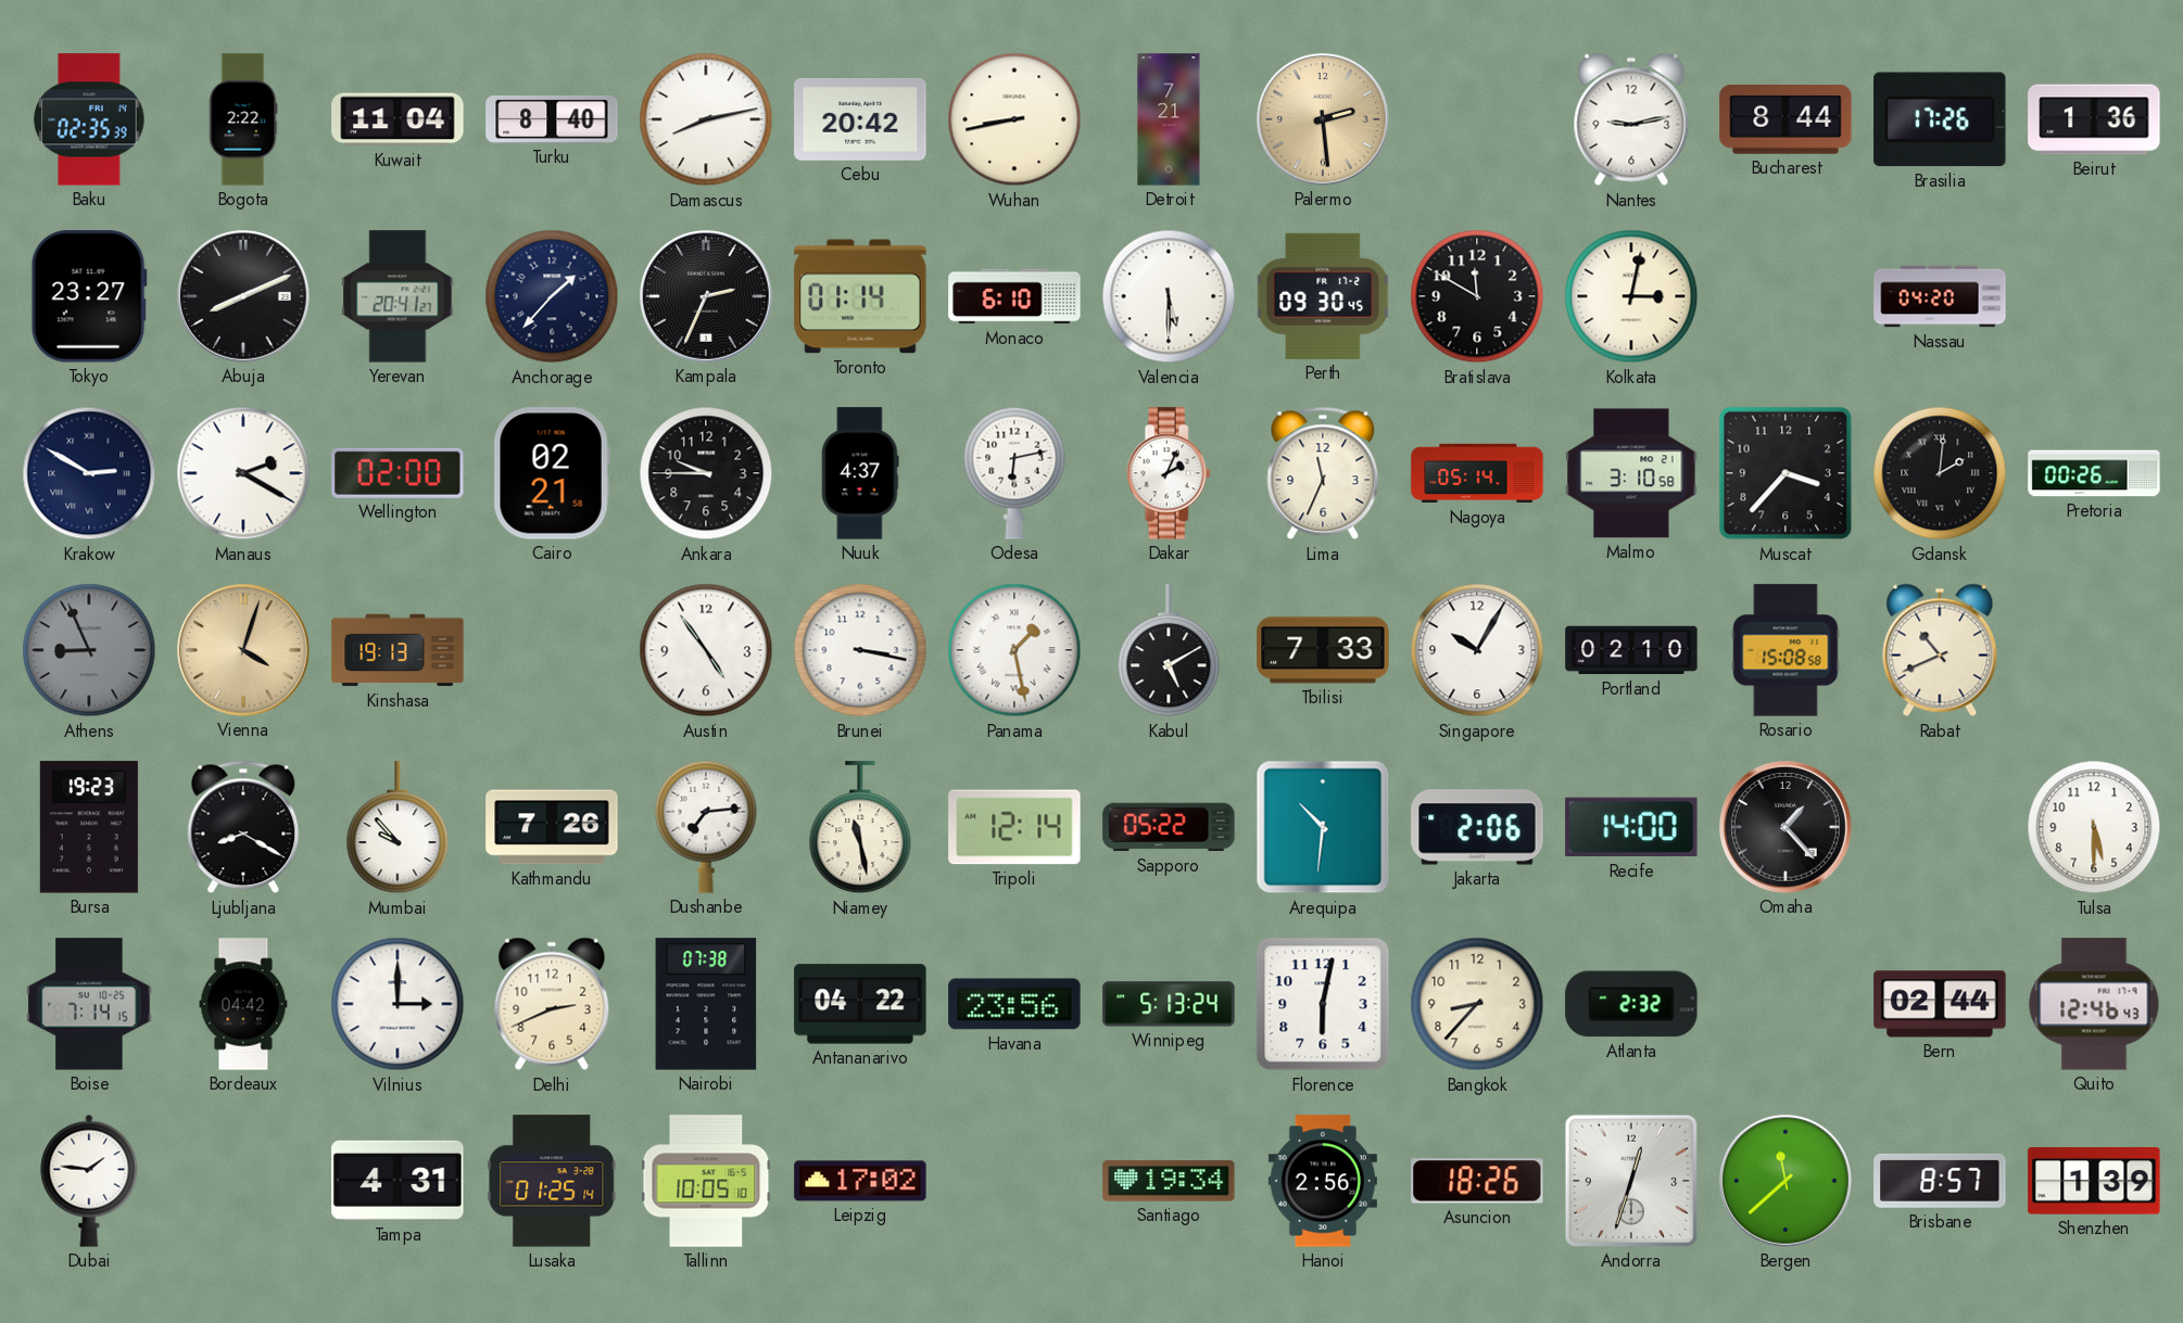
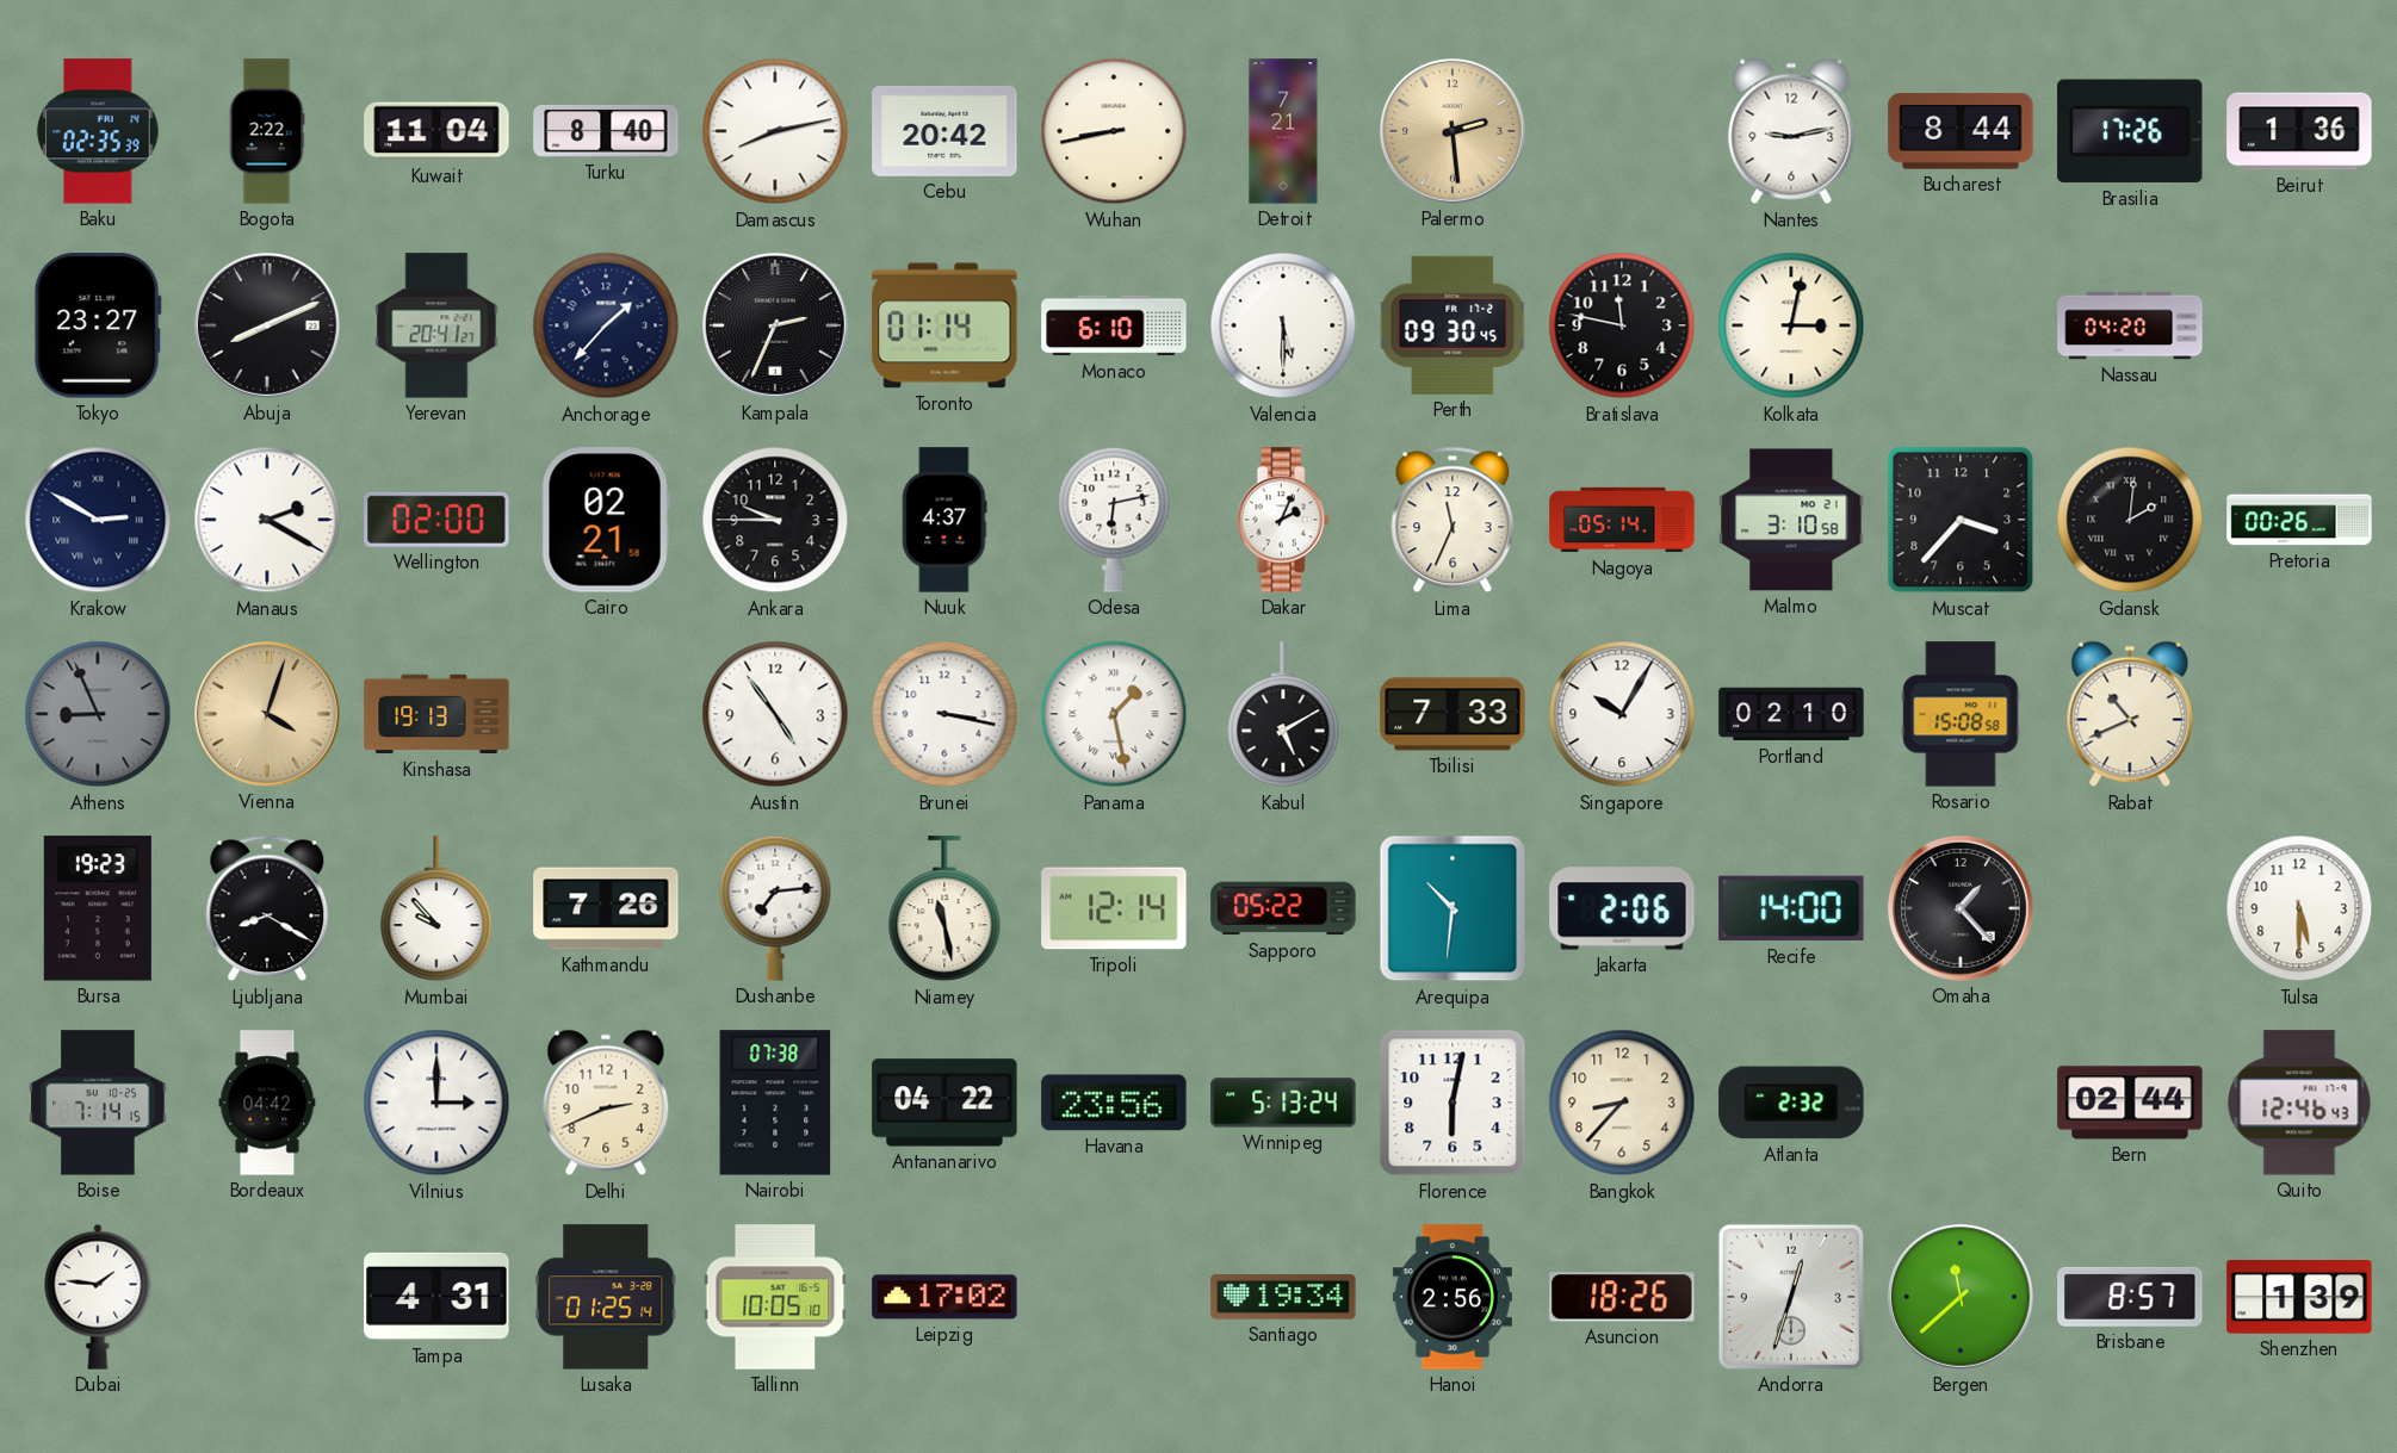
Bratislava: 11:50 -> 11:47 (1622, 325)
